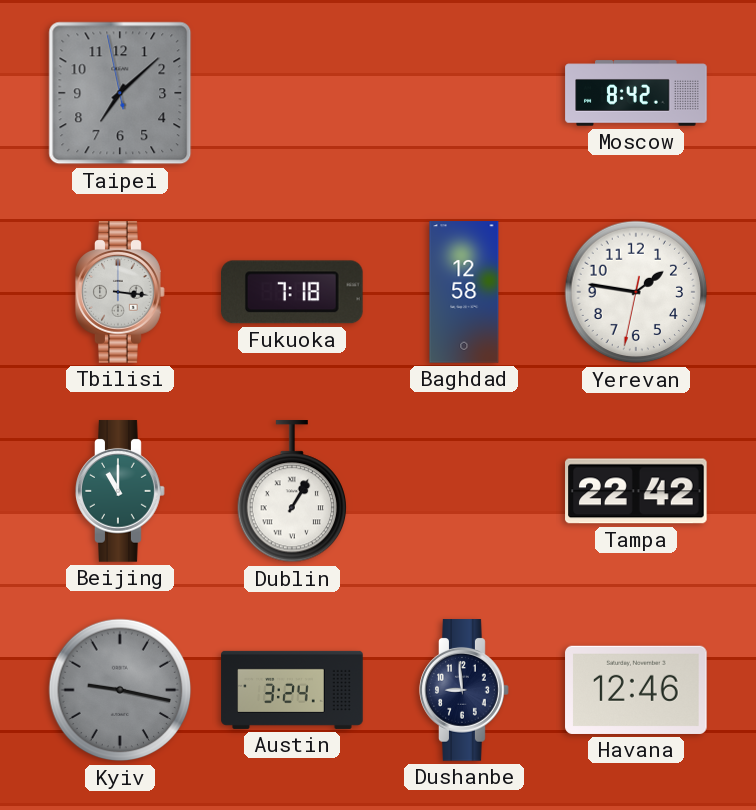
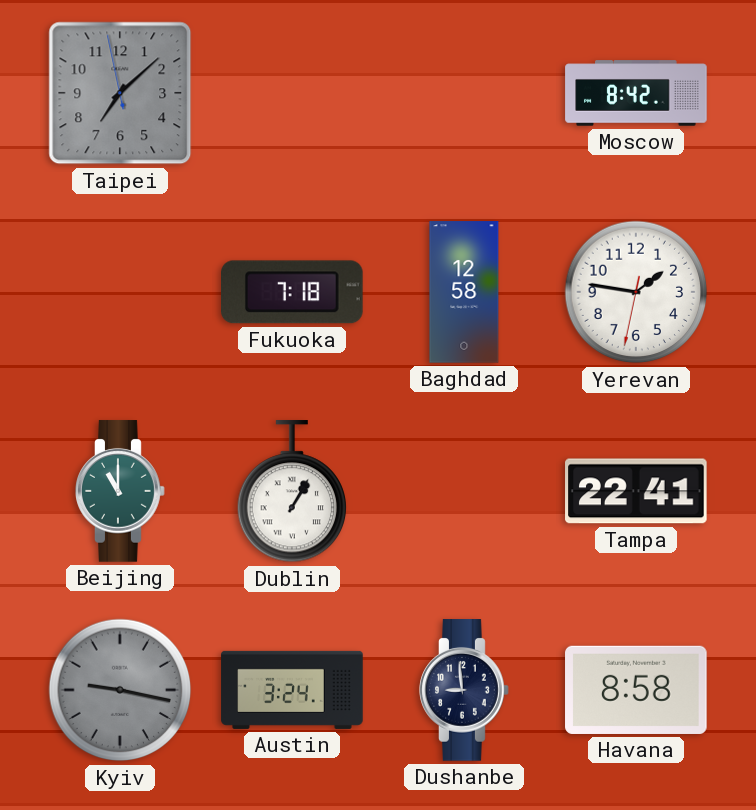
Tbilisi: 3:16 -> none (120, 292)
Tampa: 22:42 -> 22:41 (636, 491)
Havana: 12:46 -> 8:58 (636, 690)
